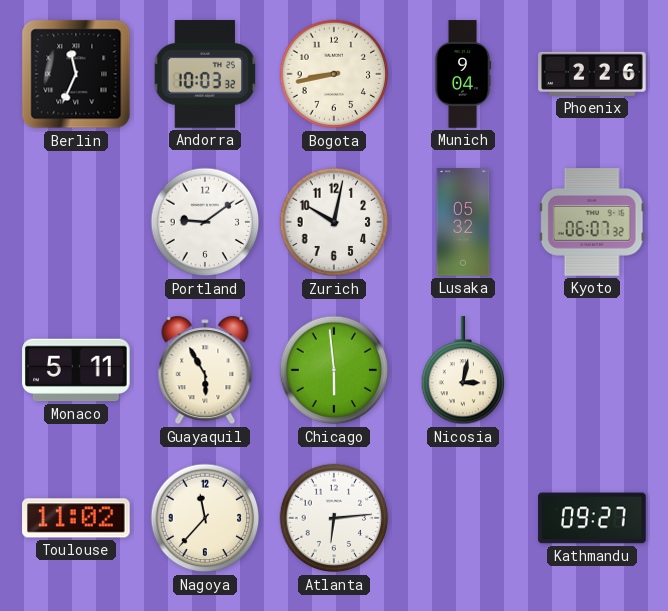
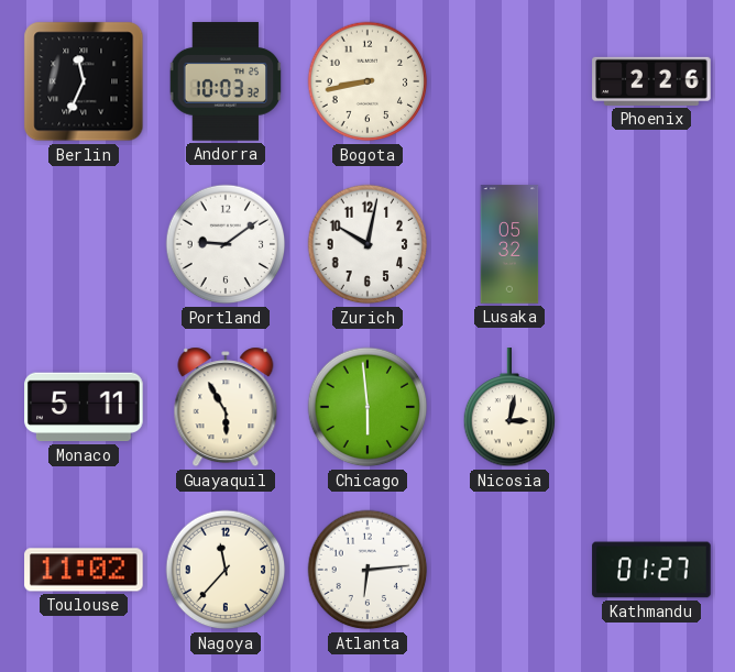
Munich: 9:04 -> none (463, 74)
Kyoto: 06:07 -> none (592, 222)
Kathmandu: 09:27 -> 01:27 (651, 570)
